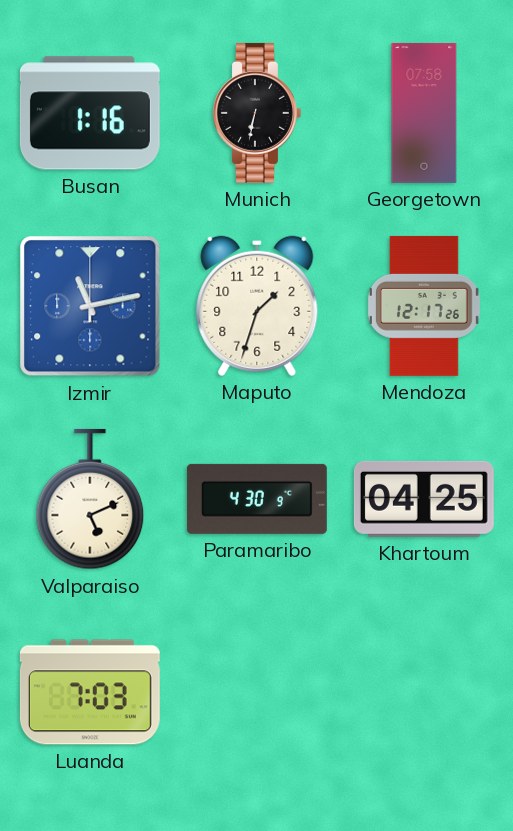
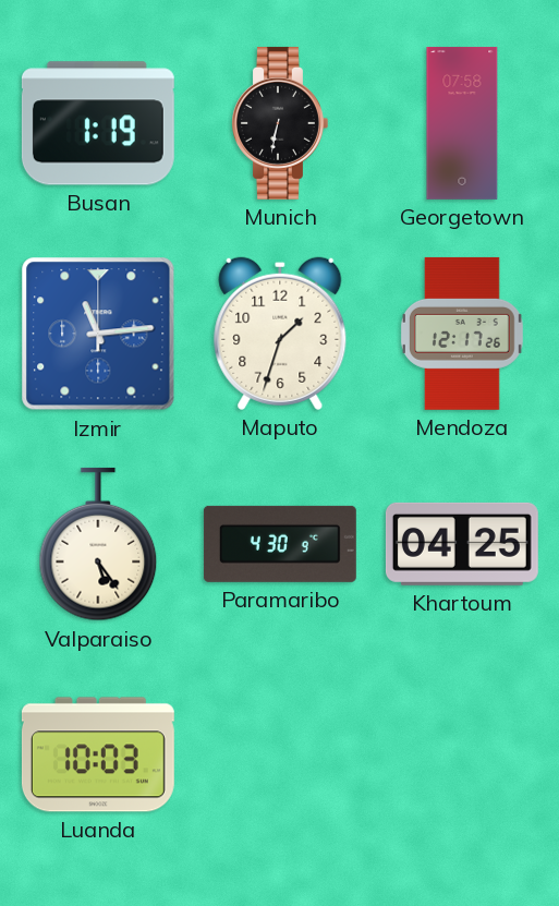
Busan: 1:16 -> 1:19 (98, 123)
Izmir: 11:13 -> 11:14 (98, 334)
Valparaiso: 5:11 -> 5:24 (98, 544)
Luanda: 7:03 -> 10:03 (98, 754)
